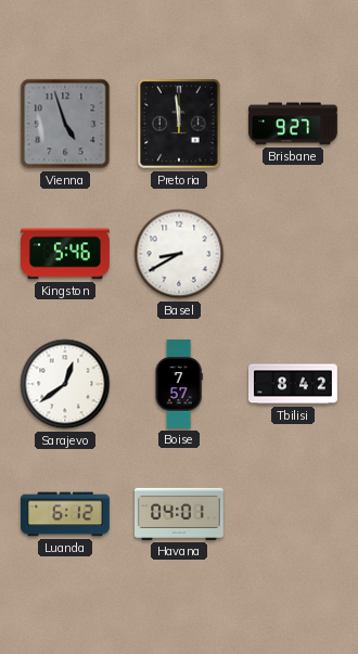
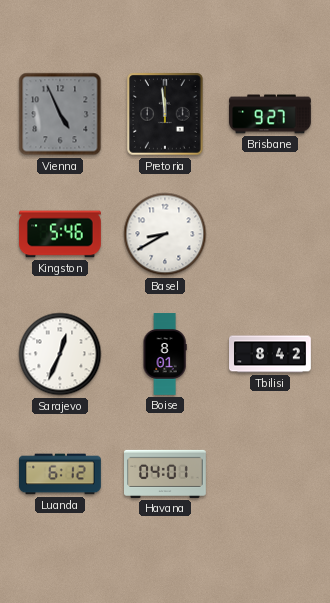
Vienna: 4:57 -> 4:56 (60, 114)
Sarajevo: 12:39 -> 12:34 (60, 354)
Boise: 7:57 -> 8:01 (165, 354)
